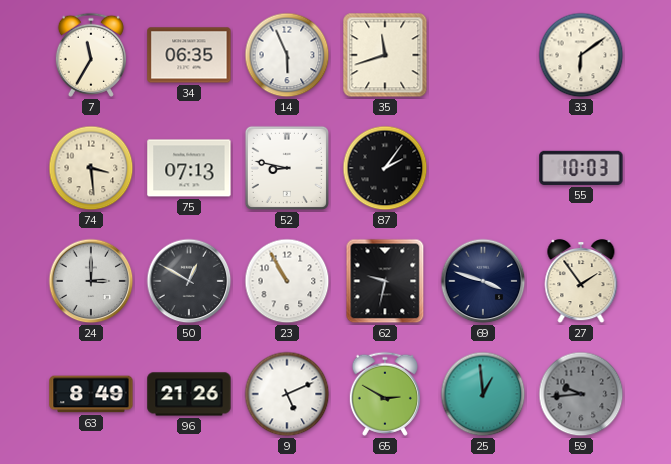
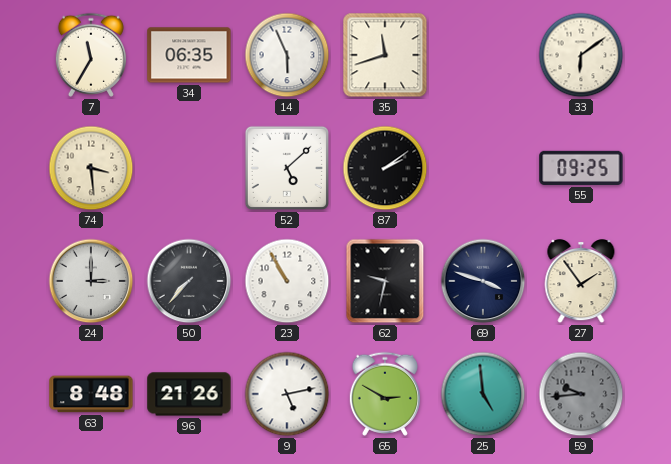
75: 07:13 -> none (189, 168)
52: 8:47 -> 5:08 (287, 168)
87: 2:06 -> 2:09 (385, 168)
55: 10:03 -> 09:25 (581, 168)
50: 12:50 -> 7:37 (189, 281)
63: 8:49 -> 8:48 (91, 394)
9: 5:11 -> 5:13 (287, 394)
25: 12:59 -> 4:59 (483, 394)
